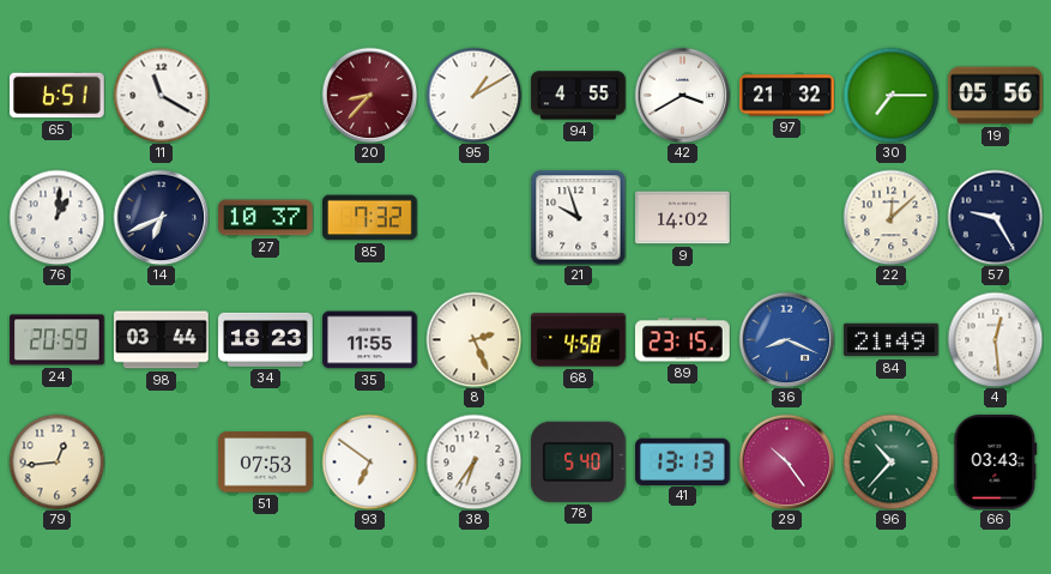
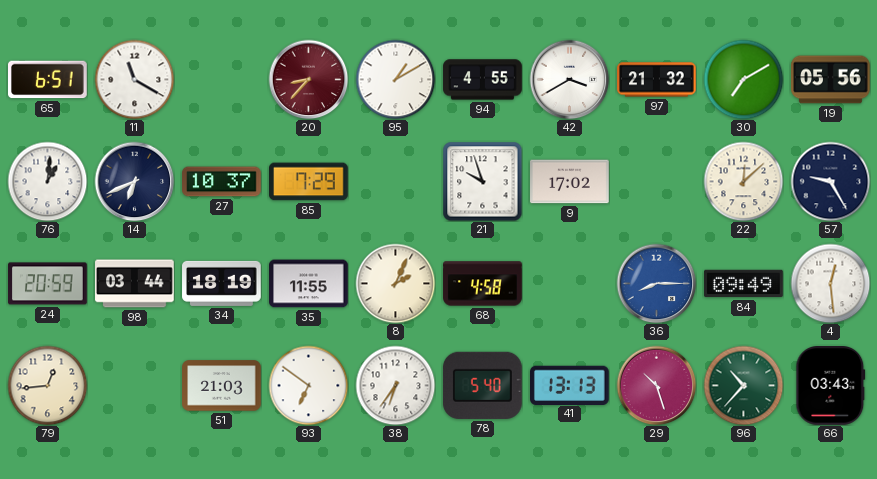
30: 7:15 -> 7:10 (743, 79)
85: 7:32 -> 7:29 (309, 182)
9: 14:02 -> 17:02 (570, 182)
34: 18:23 -> 18:19 (222, 283)
8: 2:26 -> 2:04 (395, 283)
89: 23:15 -> none (683, 340)
36: 8:19 -> 8:15 (656, 283)
84: 21:49 -> 09:49 (744, 284)
51: 07:53 -> 21:03 (222, 386)
29: 10:24 -> 10:27 (656, 385)
